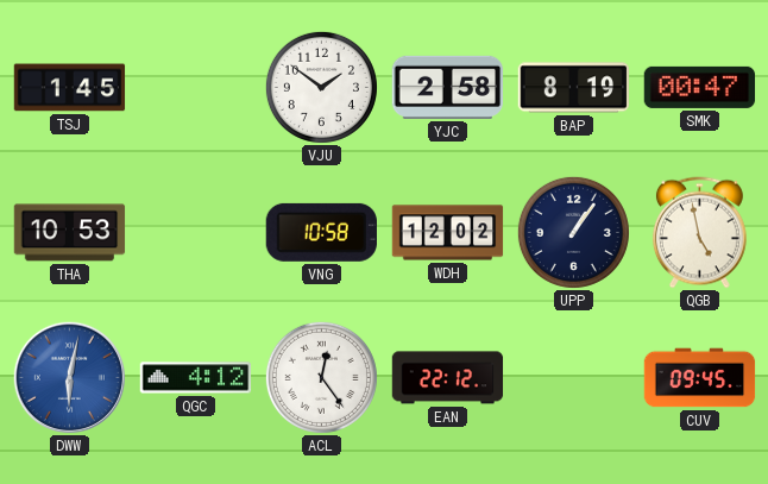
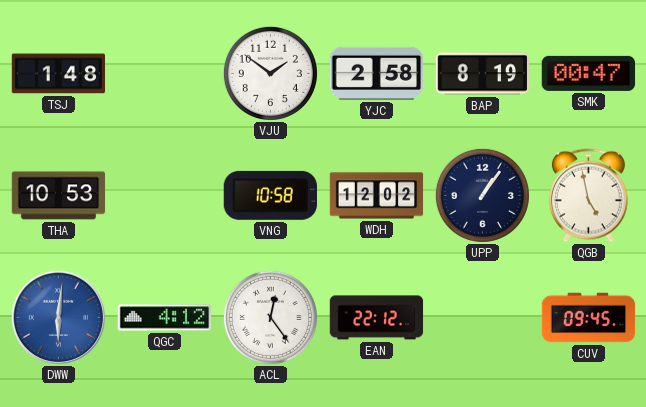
TSJ: 1:45 -> 1:48 (59, 74)
DWW: 6:02 -> 6:01 (58, 317)
